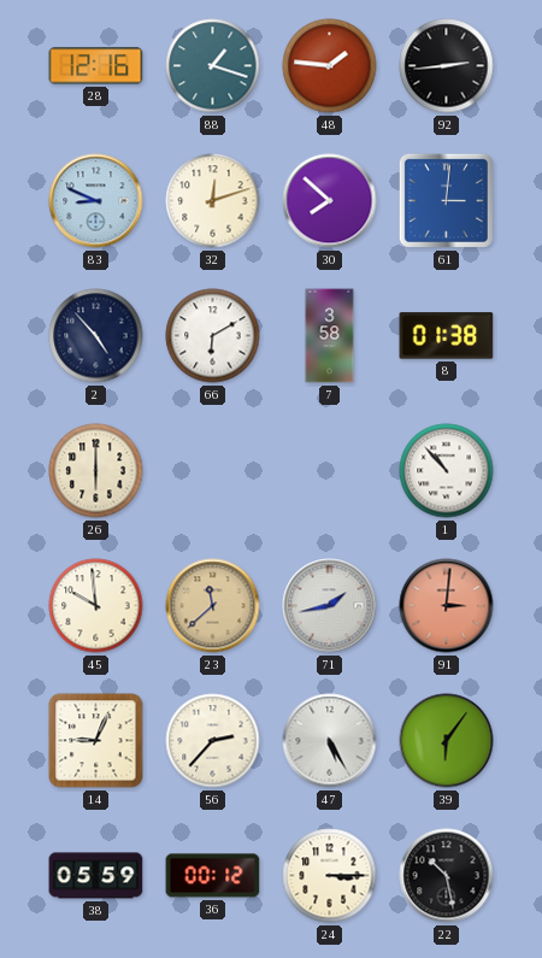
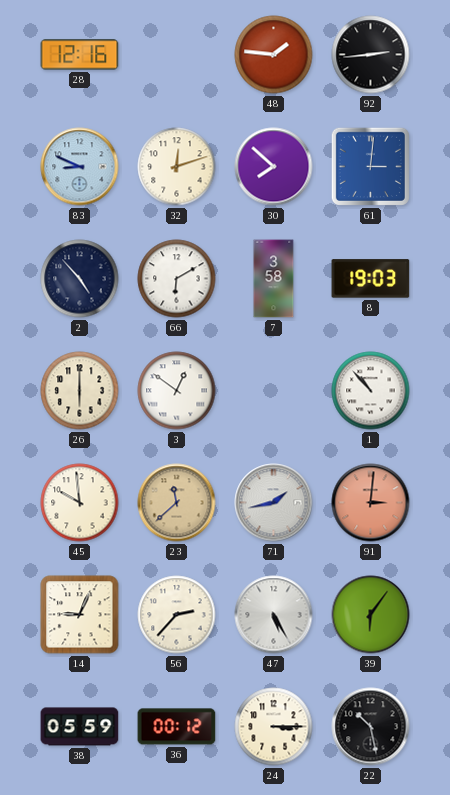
88: 1:18 -> none (213, 66)
8: 01:38 -> 19:03 (371, 279)
3: none -> 12:51 (177, 391)
